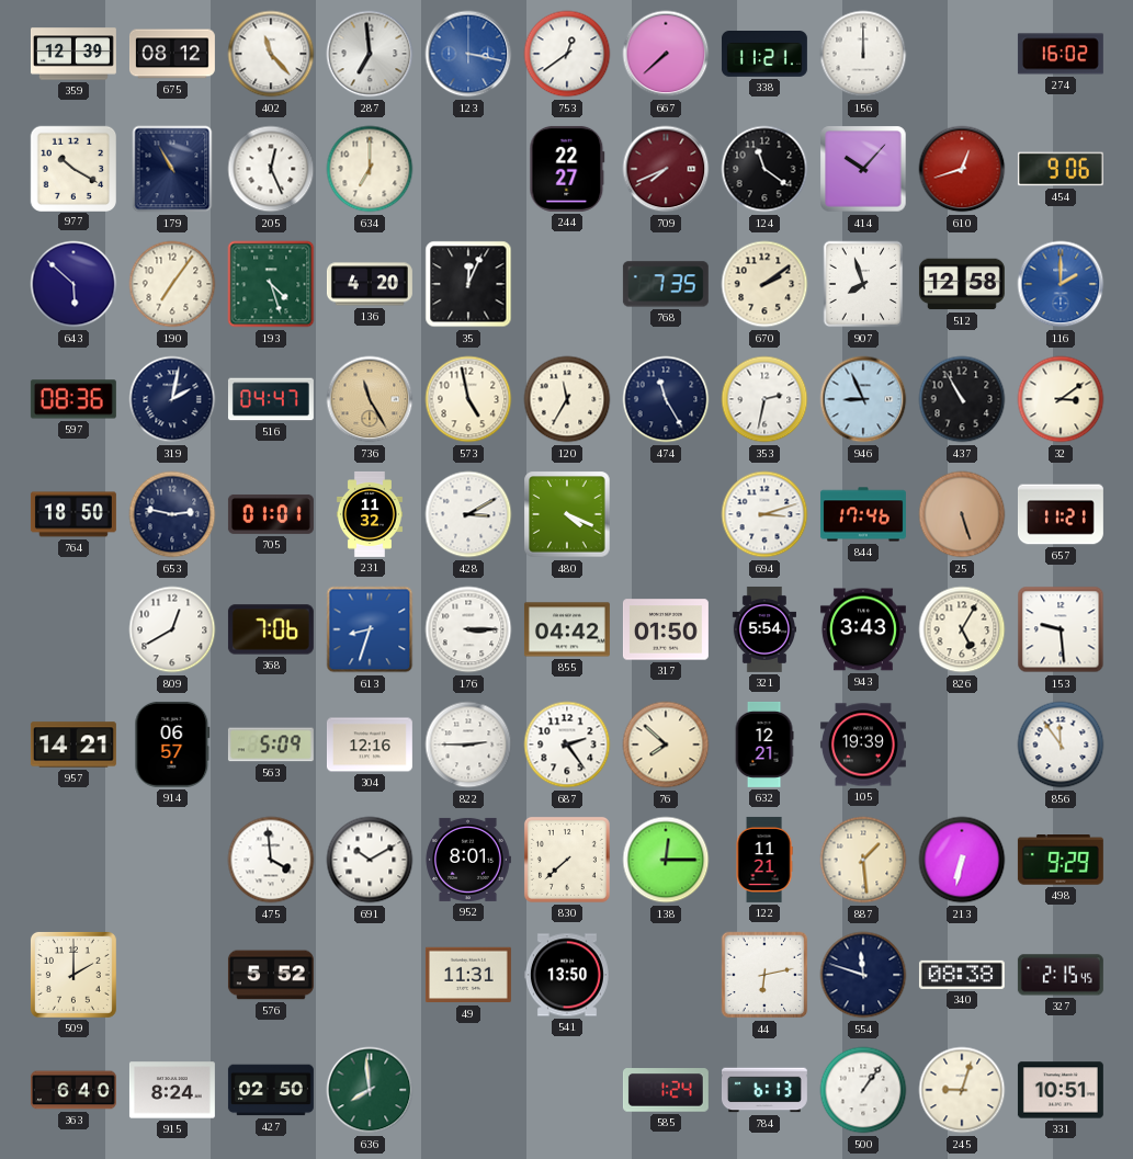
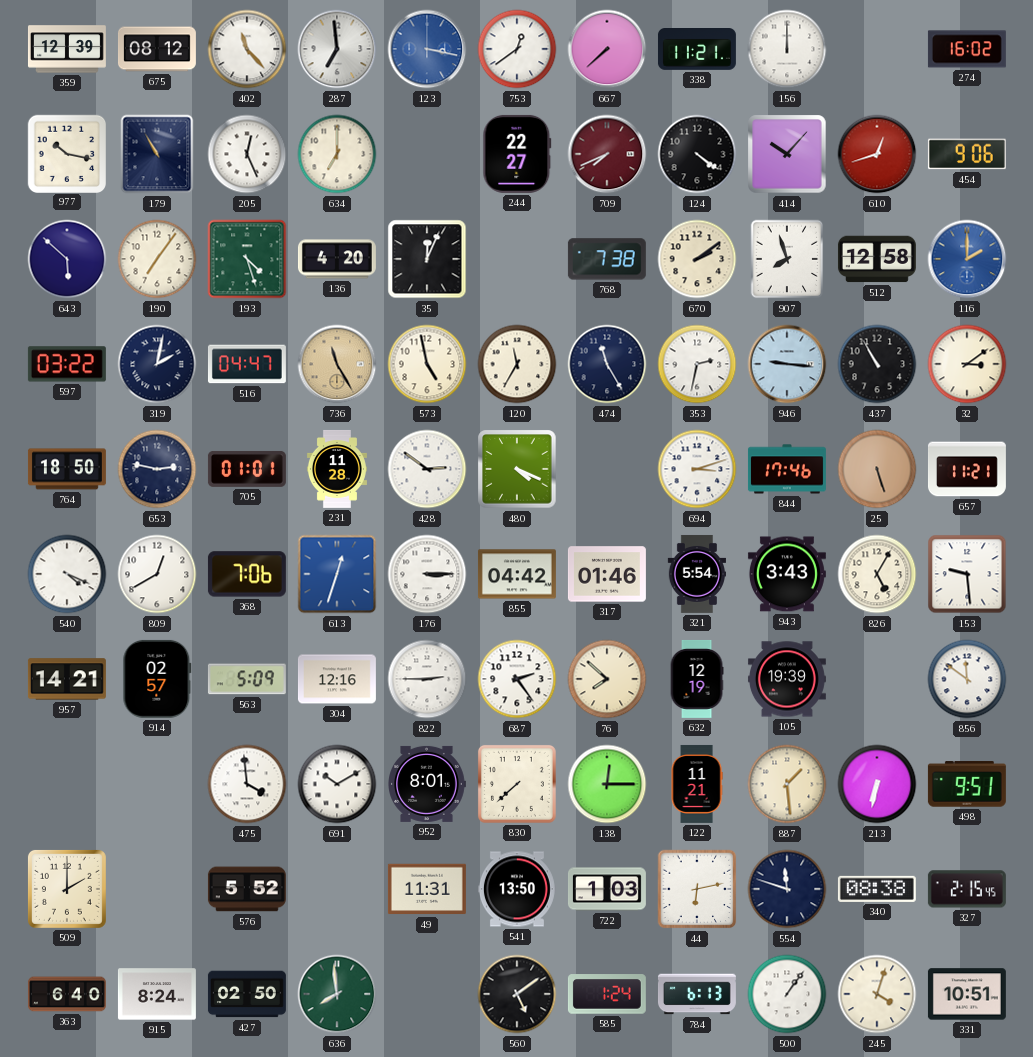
977: 10:20 -> 10:17 (66, 153)
124: 11:21 -> 4:21 (697, 154)
768: 7:35 -> 7:38 (607, 259)
597: 08:36 -> 03:22 (67, 364)
946: 8:56 -> 9:16 (787, 364)
231: 11:32 -> 11:28 (337, 469)
428: 3:10 -> 2:51 (427, 469)
540: none -> 4:19 (67, 574)
613: 8:33 -> 12:33 (337, 574)
317: 01:50 -> 01:46 (607, 574)
914: 06:57 -> 02:57 (157, 679)
632: 12:21 -> 12:19 (697, 679)
856: 11:54 -> 11:51 (967, 679)
498: 9:29 -> 9:51 (967, 784)
722: none -> 1:03 (607, 889)
560: none -> 5:09 (517, 994)
245: 9:03 -> 4:03 (877, 994)
